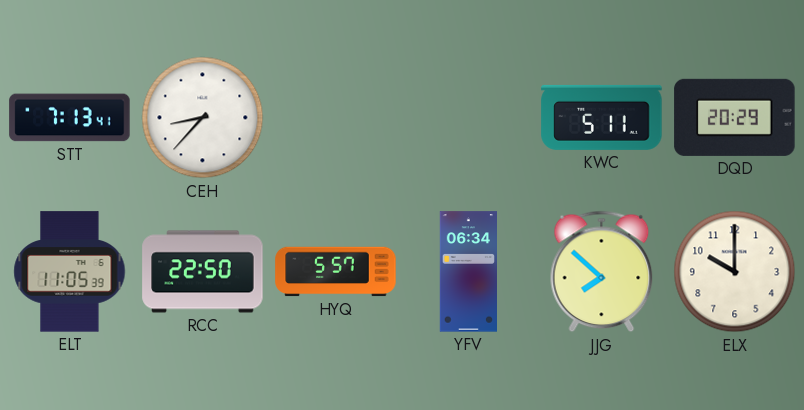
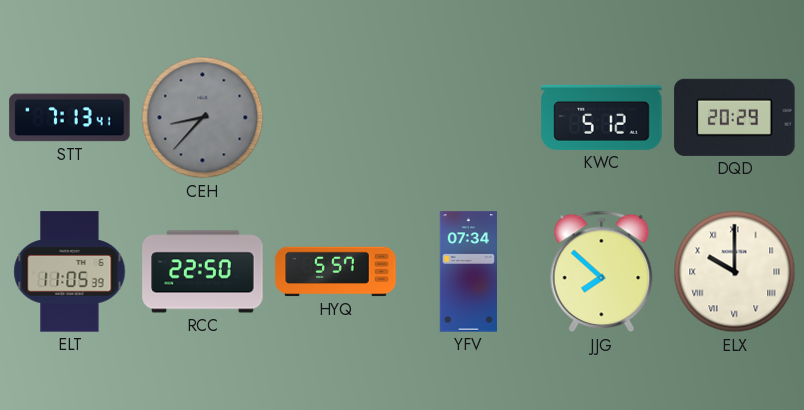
CEH dial: white -> grey (203, 118)
KWC: 5:11 -> 5:12 (602, 117)
YFV: 06:34 -> 07:34 (468, 272)
ELX numerals: Arabic -> Roman (735, 272)
